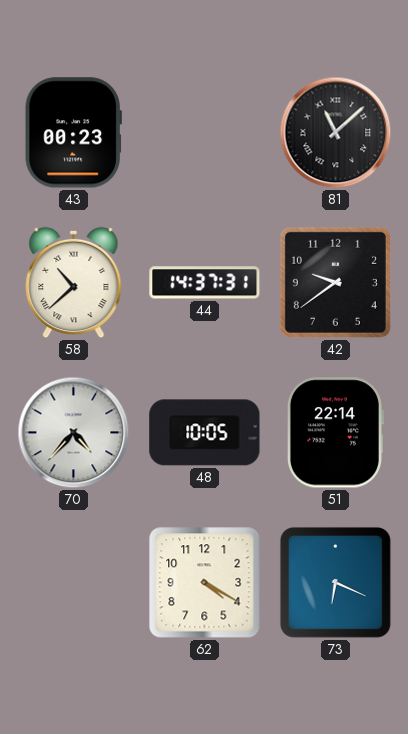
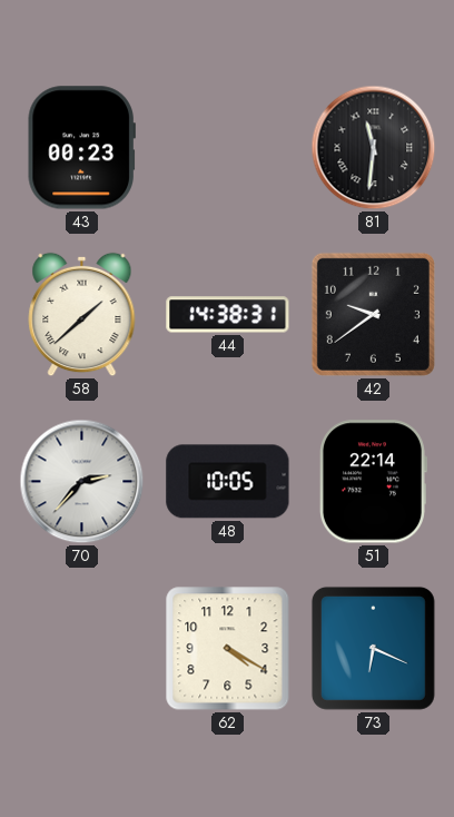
81: 11:08 -> 11:31 (374, 148)
58: 10:38 -> 1:38 (82, 315)
44: 14:37 -> 14:38 (228, 315)
70: 4:37 -> 2:37 (82, 482)
